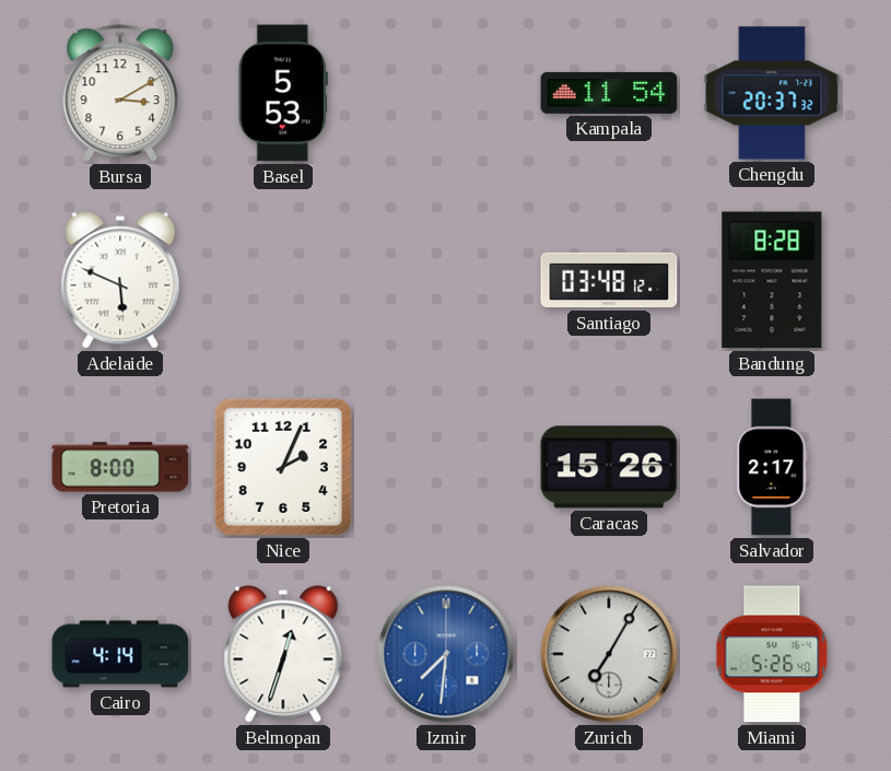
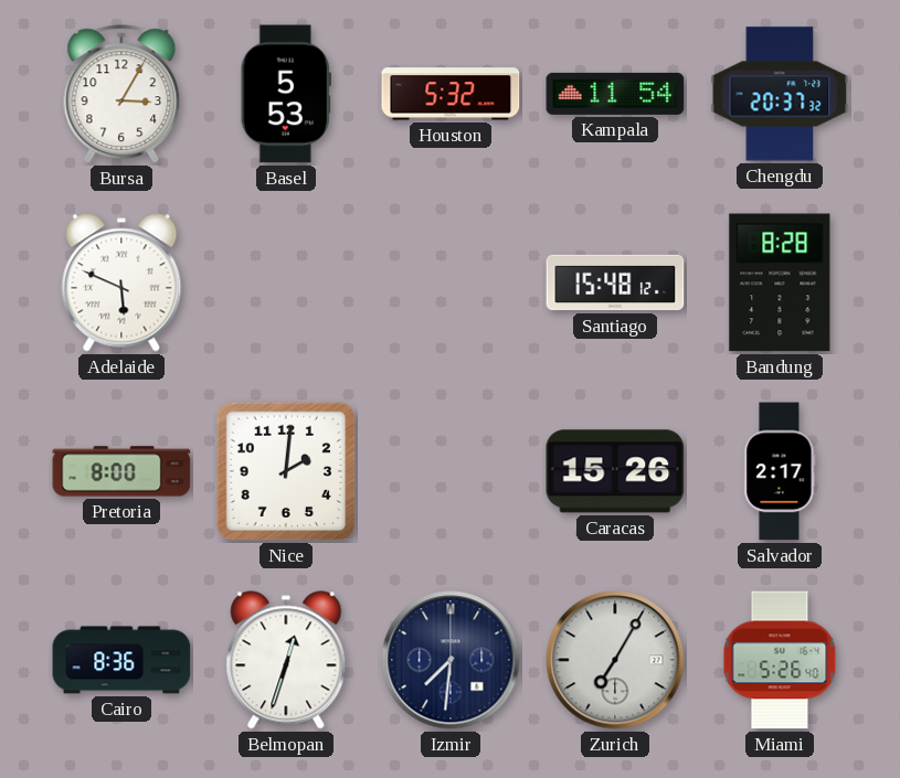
Bursa: 3:10 -> 3:05 (121, 95)
Houston: none -> 5:32 (451, 94)
Santiago: 03:48 -> 15:48 (615, 283)
Nice: 2:04 -> 2:01 (286, 471)
Cairo: 4:14 -> 8:36 (121, 660)
Izmir dial: blue -> navy (451, 660)
